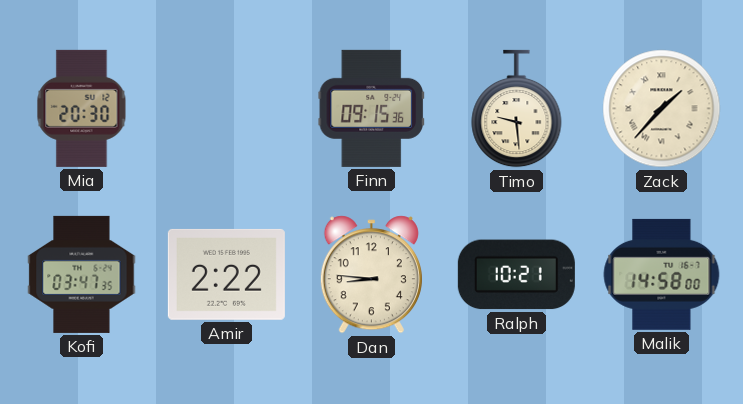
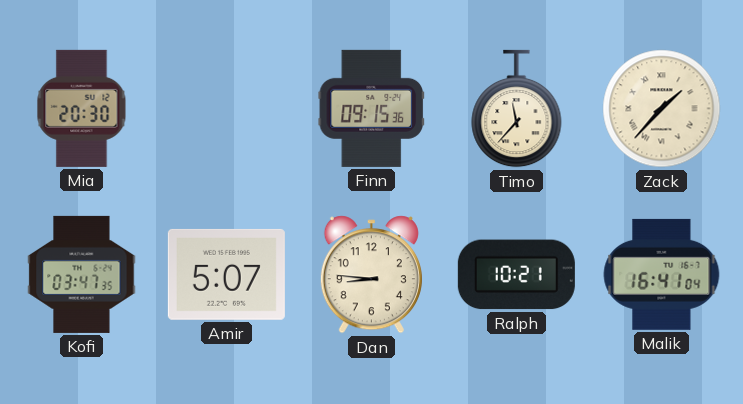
Timo: 9:29 -> 11:37 (517, 109)
Amir: 2:22 -> 5:07 (226, 274)
Malik: 14:58 -> 16:41 (662, 274)
